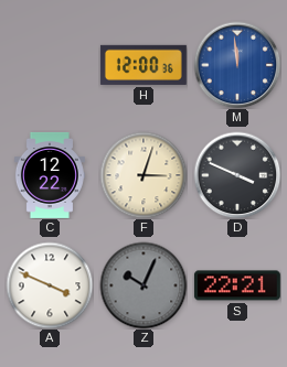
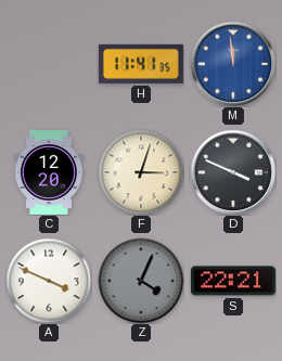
H: 12:00 -> 11:41 (141, 64)
C: 12:22 -> 12:20 (49, 172)
Z: 10:04 -> 4:04 (141, 281)
